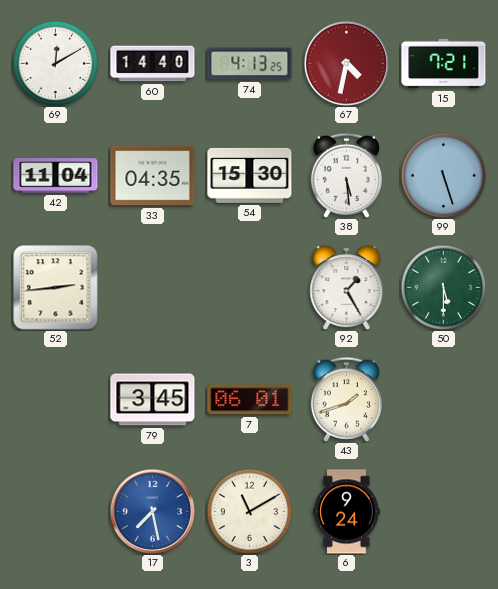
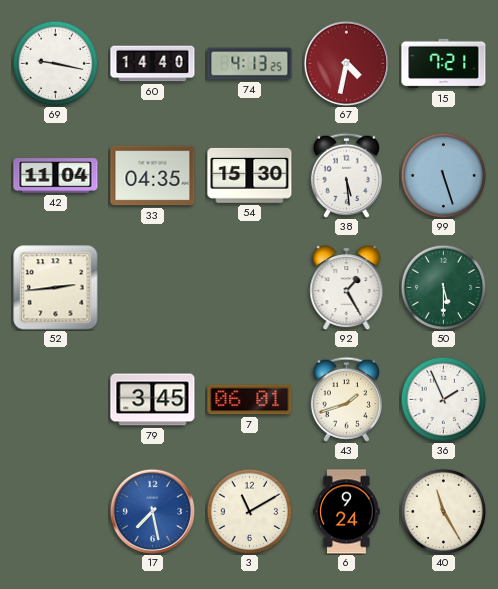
69: 12:10 -> 9:17 (55, 63)
36: none -> 1:56 (443, 399)
40: none -> 11:25 (443, 511)
